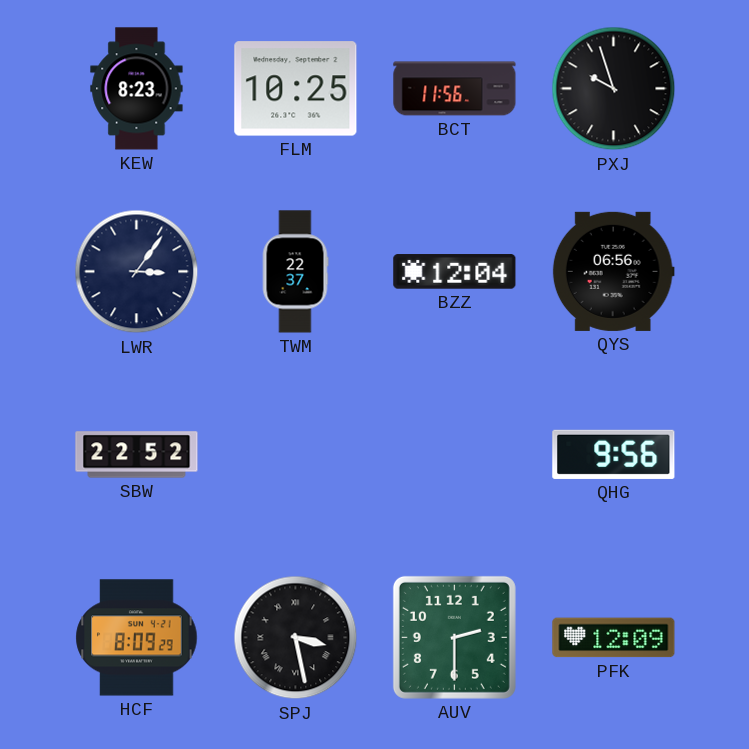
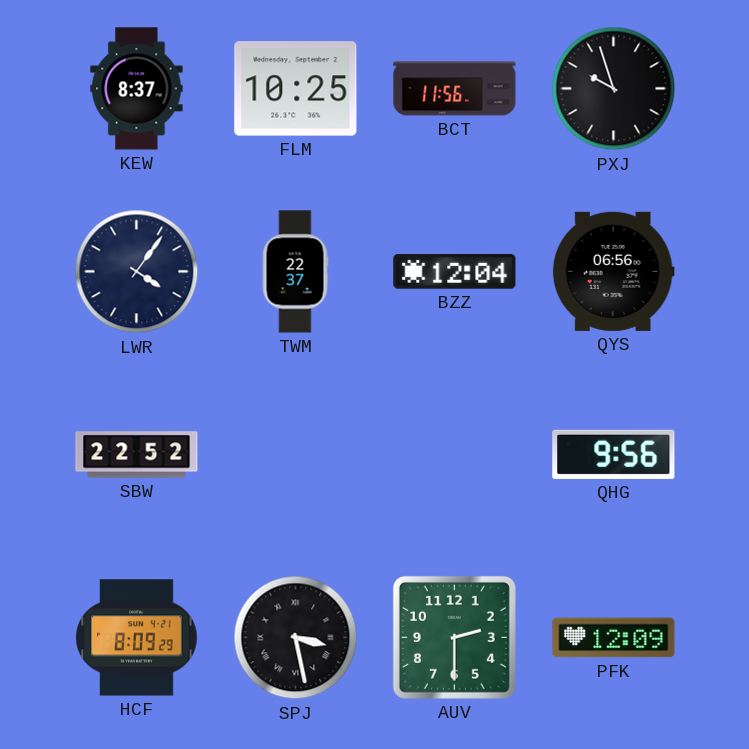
KEW: 8:23 -> 8:37 (137, 89)
LWR: 3:06 -> 4:06 (137, 272)
